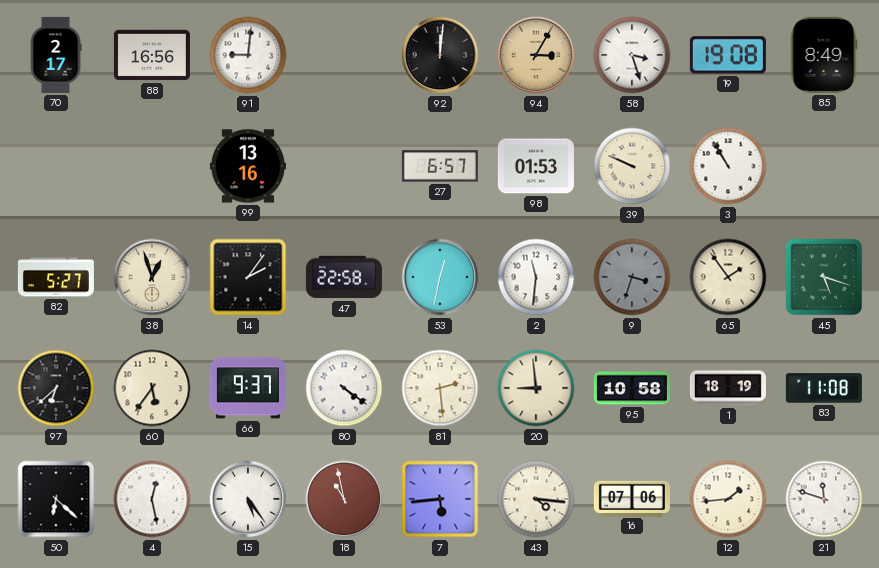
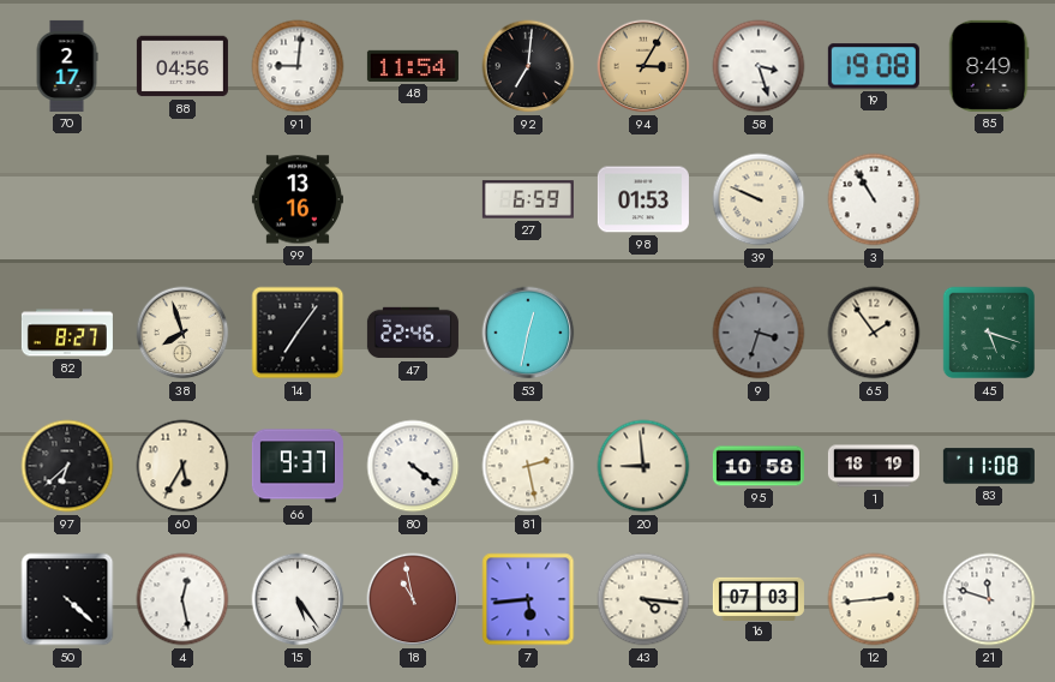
88: 16:56 -> 04:56 (182, 66)
48: none -> 11:54 (413, 66)
92: 12:01 -> 7:01 (528, 66)
27: 6:57 -> 6:59 (528, 199)
82: 5:27 -> 8:27 (67, 333)
38: 12:57 -> 7:57 (182, 333)
14: 2:06 -> 7:06 (298, 333)
47: 22:58 -> 22:46 (413, 333)
2: 11:31 -> none (536, 277)
60: 5:36 -> 5:35 (182, 466)
81: 2:29 -> 2:28 (528, 466)
50: 6:22 -> 4:22 (67, 599)
16: 07:06 -> 07:03 (759, 598)
12: 1:44 -> 2:44 (874, 599)
